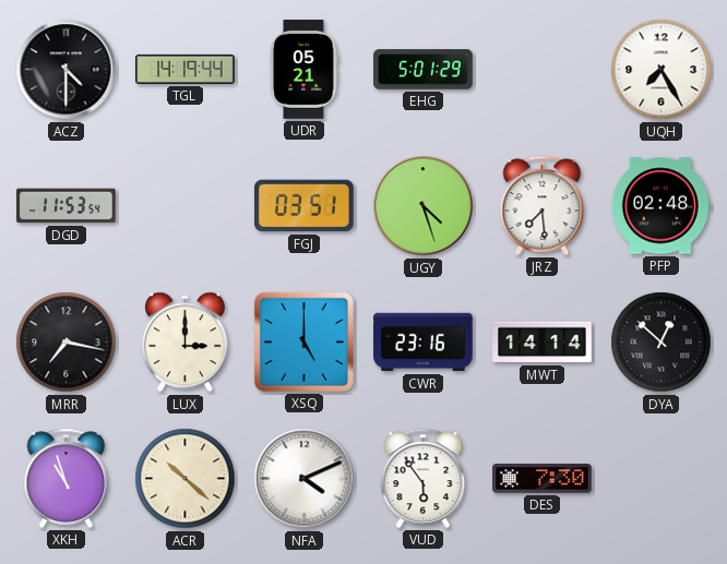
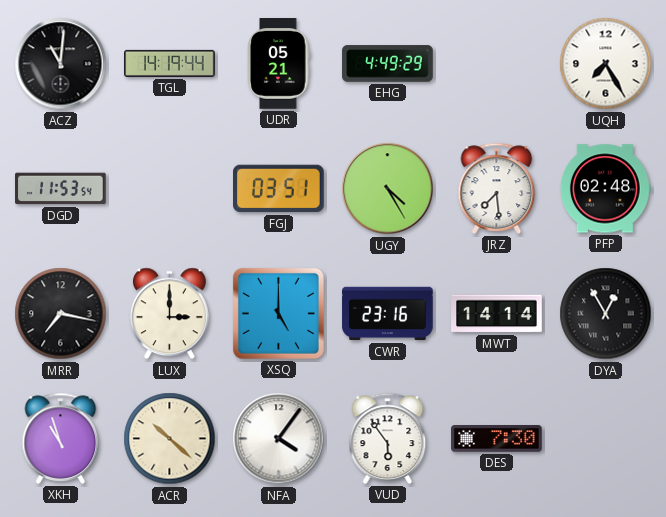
ACZ: 4:30 -> 11:01 (61, 64)
EHG: 5:01 -> 4:49 (388, 64)
UGY: 4:27 -> 4:25 (388, 189)
DYA: 12:52 -> 12:55 (606, 314)
NFA: 4:11 -> 4:06 (279, 439)
